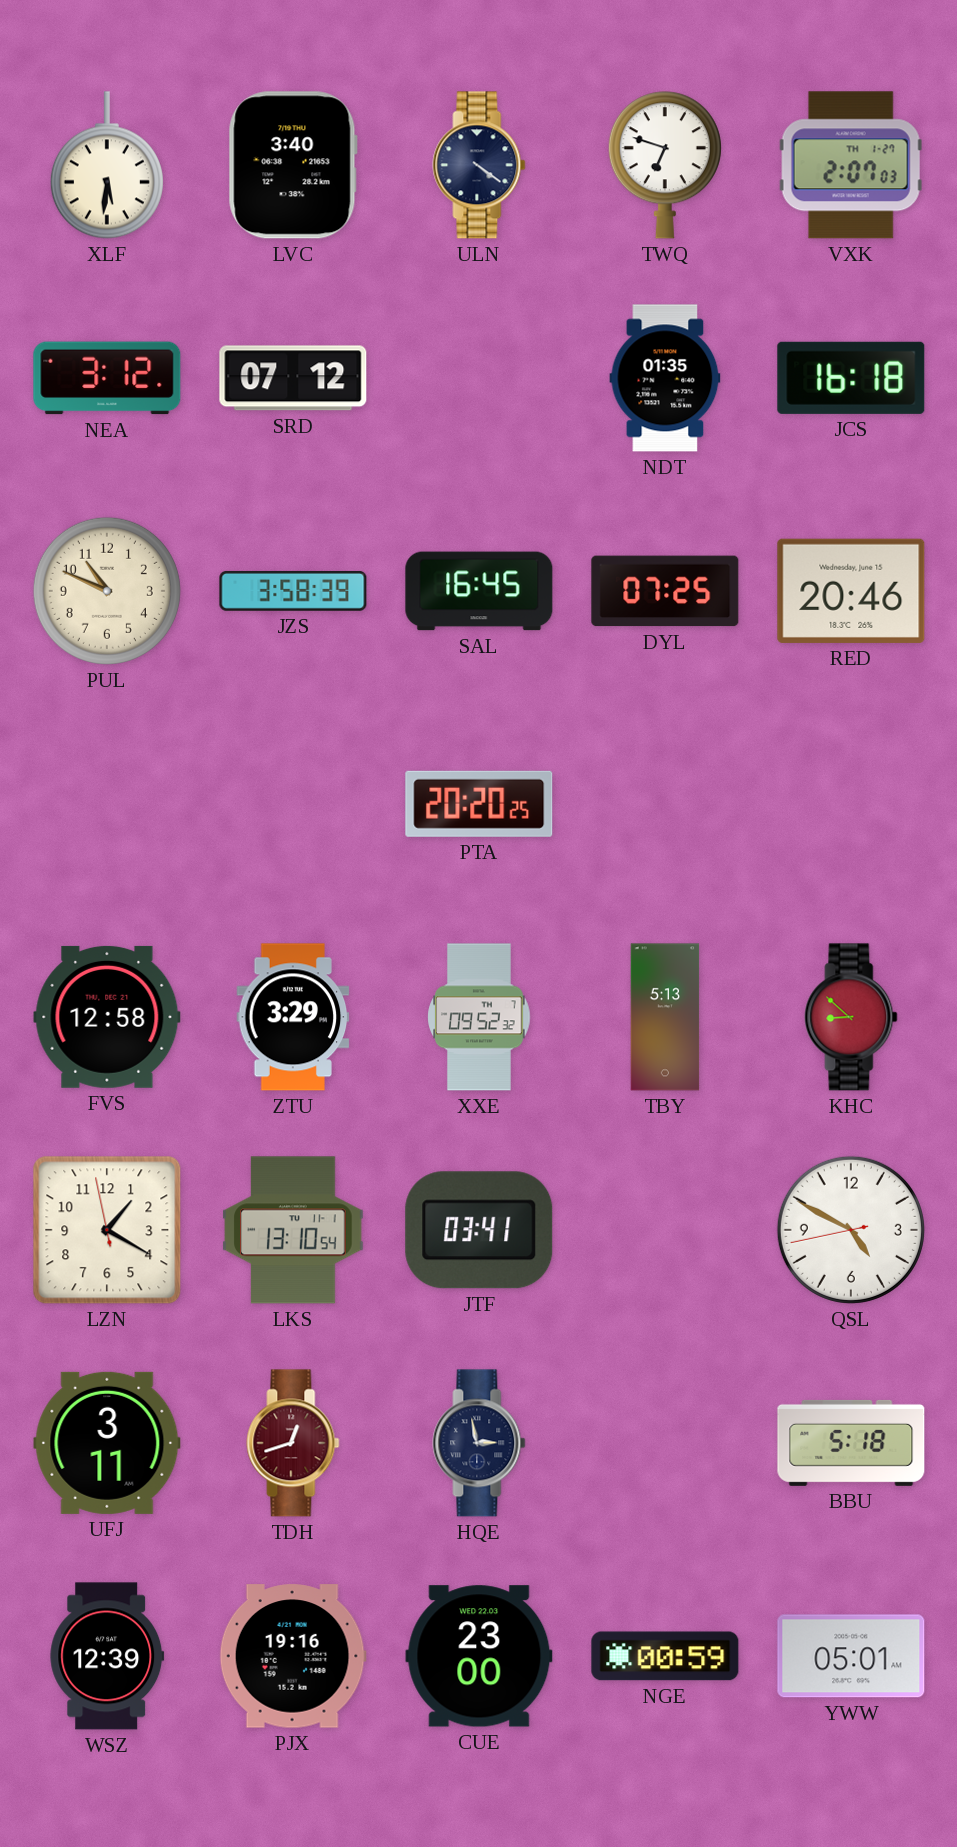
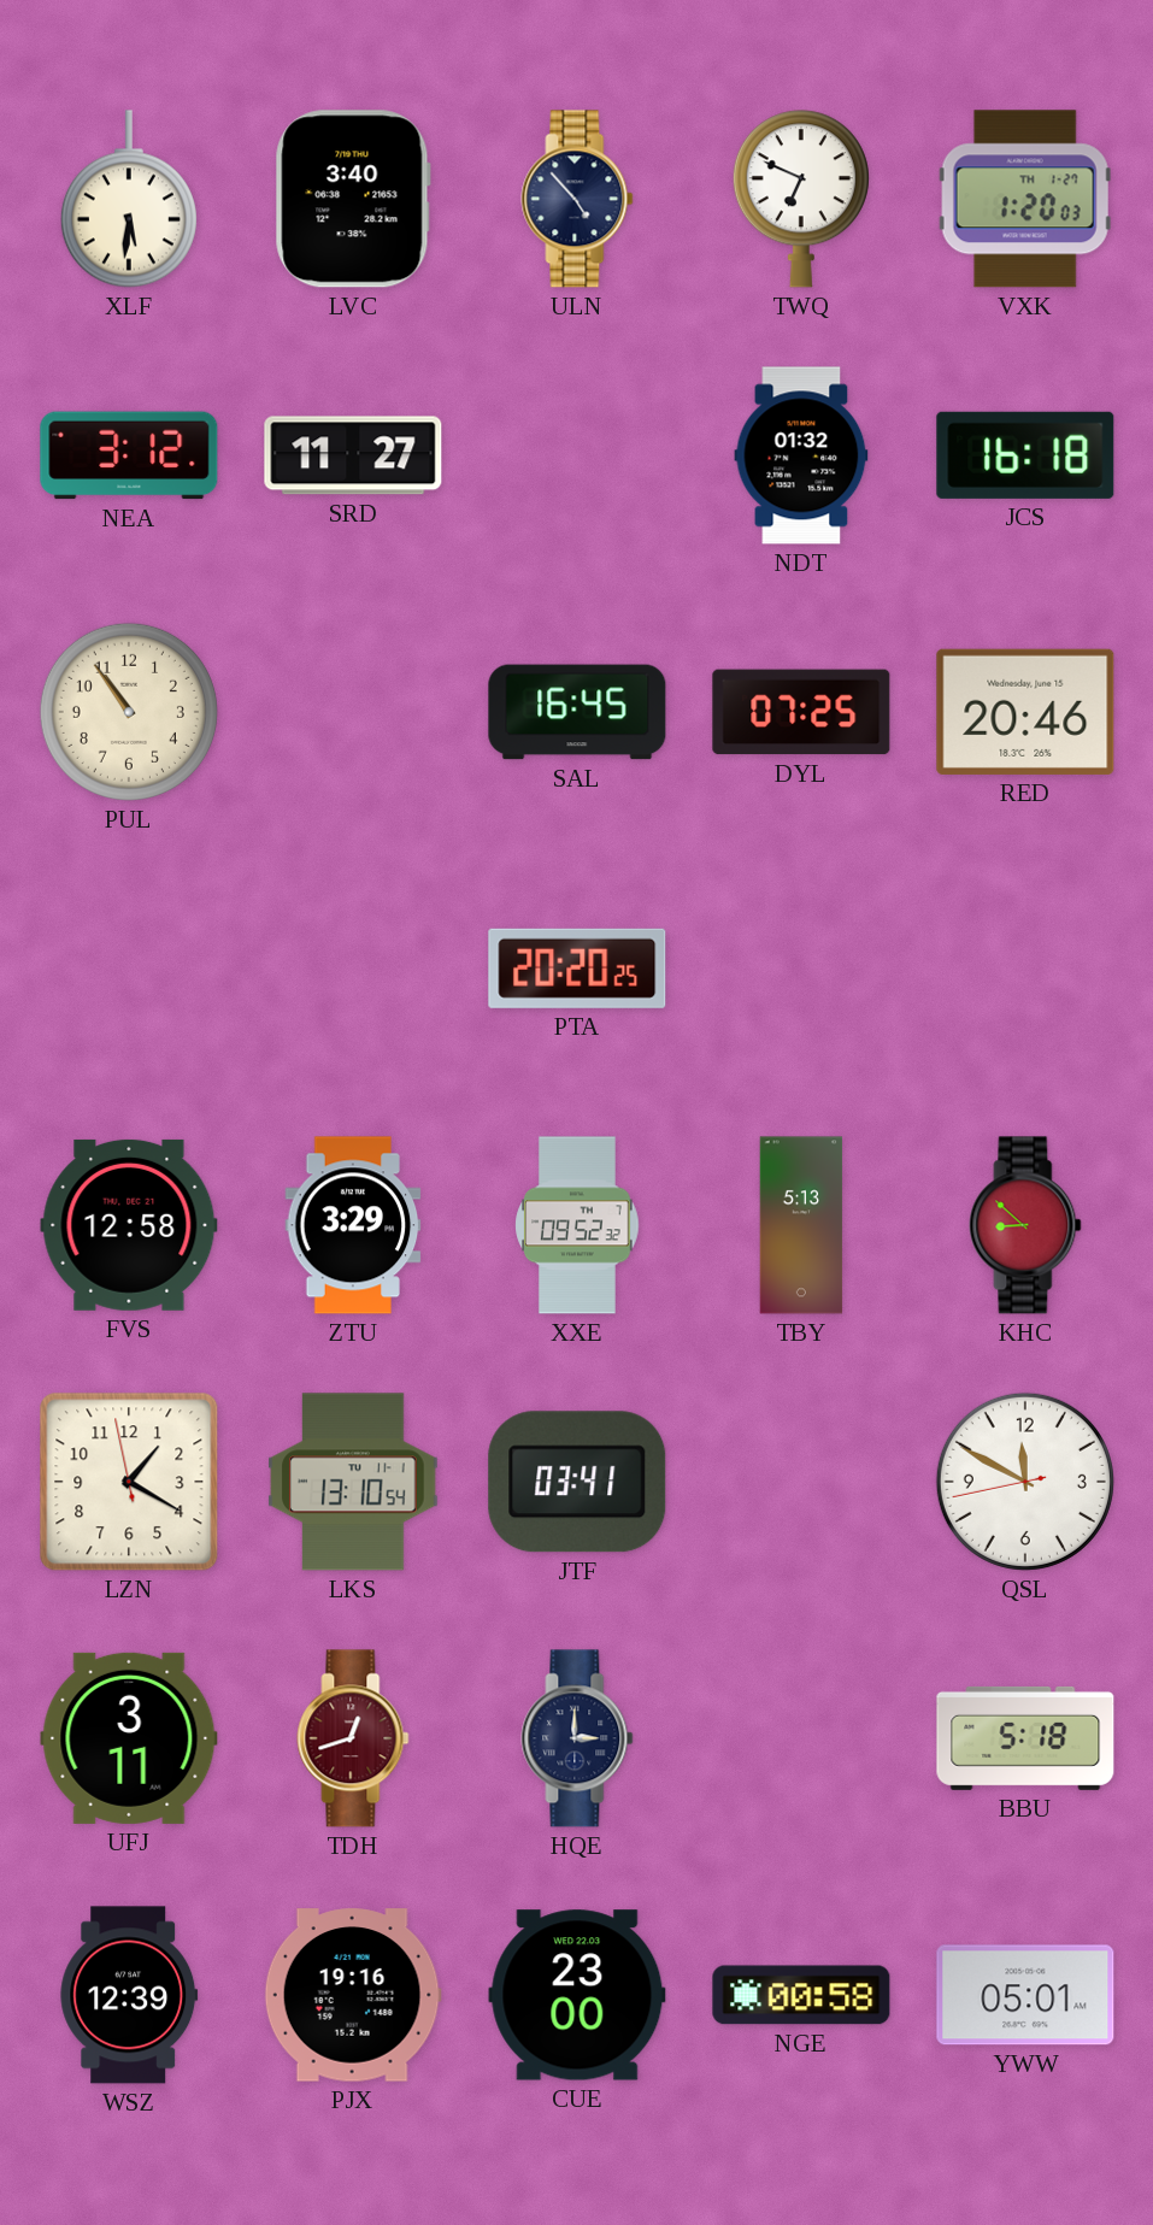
ULN: 4:21 -> 4:53 (577, 199)
TWQ: 6:48 -> 6:49 (801, 199)
VXK: 2:07 -> 1:20 (1025, 199)
SRD: 07:12 -> 11:27 (353, 455)
NDT: 01:35 -> 01:32 (801, 455)
PUL: 10:49 -> 10:54 (129, 712)
JZS: 3:58 -> none (293, 591)
QSL: 4:49 -> 11:49 (1025, 1482)
HQE: 2:58 -> 3:00 (577, 1738)
NGE: 00:59 -> 00:58 (801, 1995)
